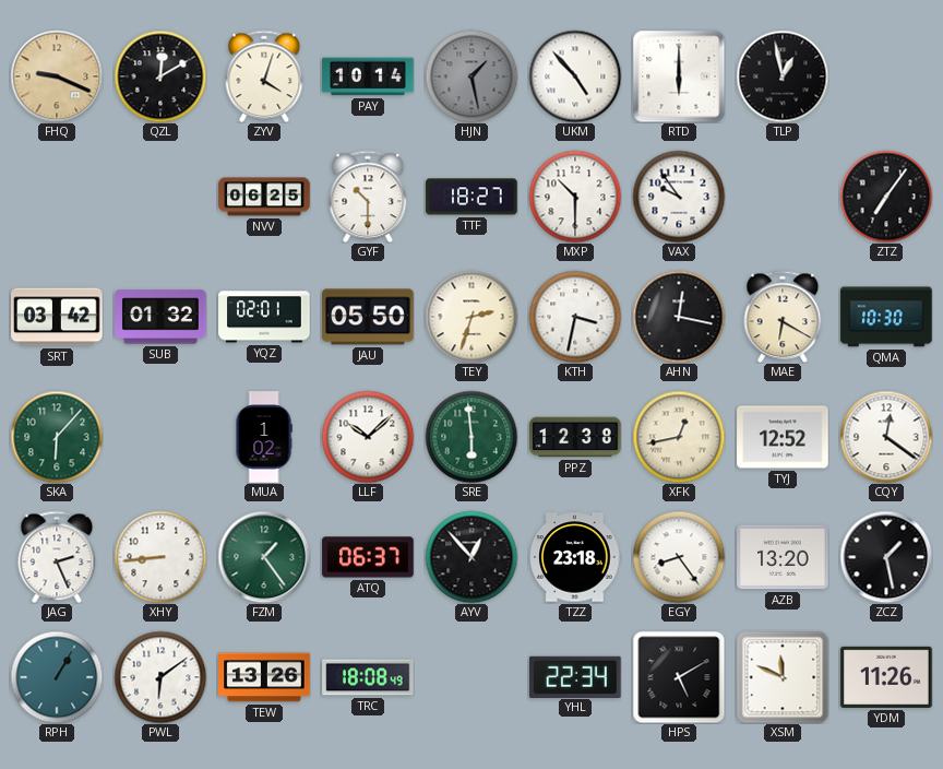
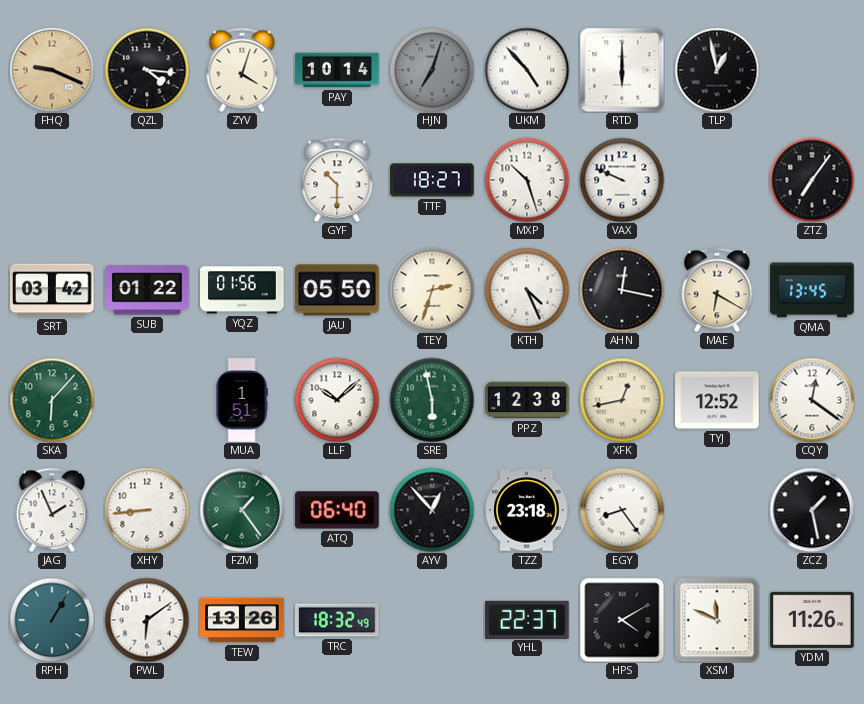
QZL: 12:10 -> 4:16 (147, 70)
HJN: 1:28 -> 7:03 (432, 70)
NVV: 06:25 -> none (264, 197)
MXP: 10:30 -> 10:27 (527, 180)
VAX: 9:54 -> 9:49 (622, 180)
SUB: 01:32 -> 01:22 (147, 290)
YQZ: 02:01 -> 01:56 (242, 290)
KTH: 3:32 -> 4:26 (527, 290)
QMA: 10:30 -> 13:45 (812, 290)
MUA: 1:02 -> 1:51 (242, 400)
SRE: 5:59 -> 5:58 (432, 400)
JAG: 2:26 -> 1:56 (52, 510)
ATQ: 06:37 -> 06:40 (337, 510)
AZB: 13:20 -> none (783, 557)
TRC: 18:08 -> 18:32 (337, 620)
YHL: 22:34 -> 22:37 (527, 619)
HPS: 5:10 -> 4:10 (622, 620)
